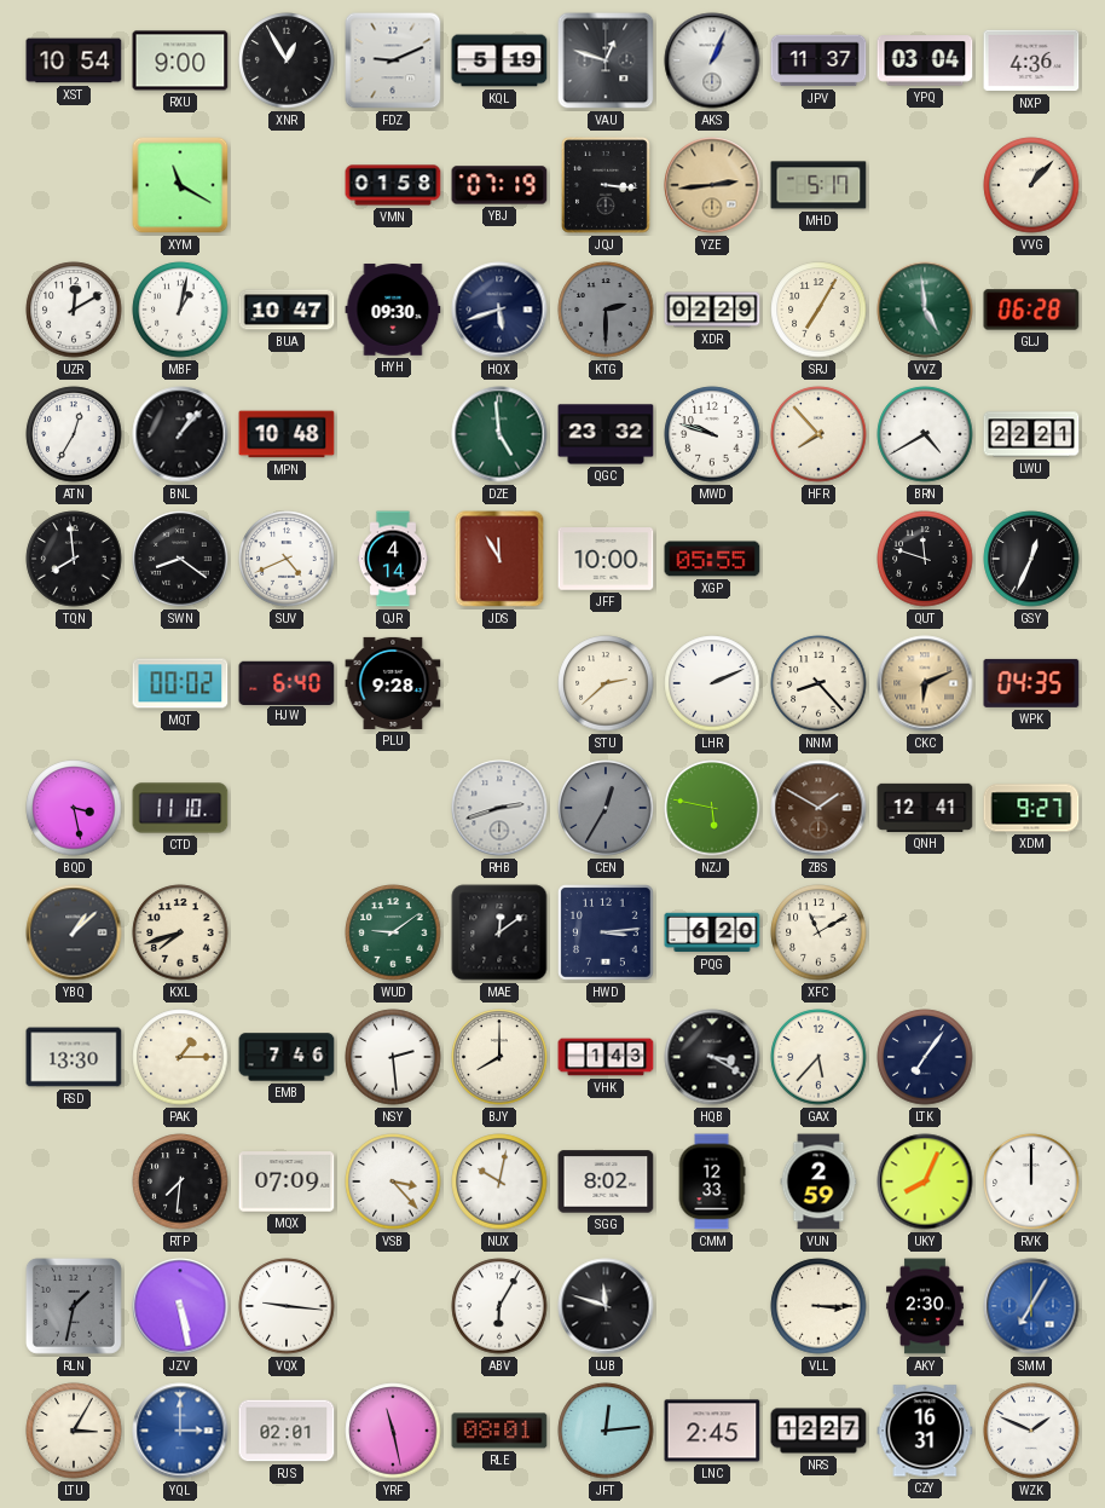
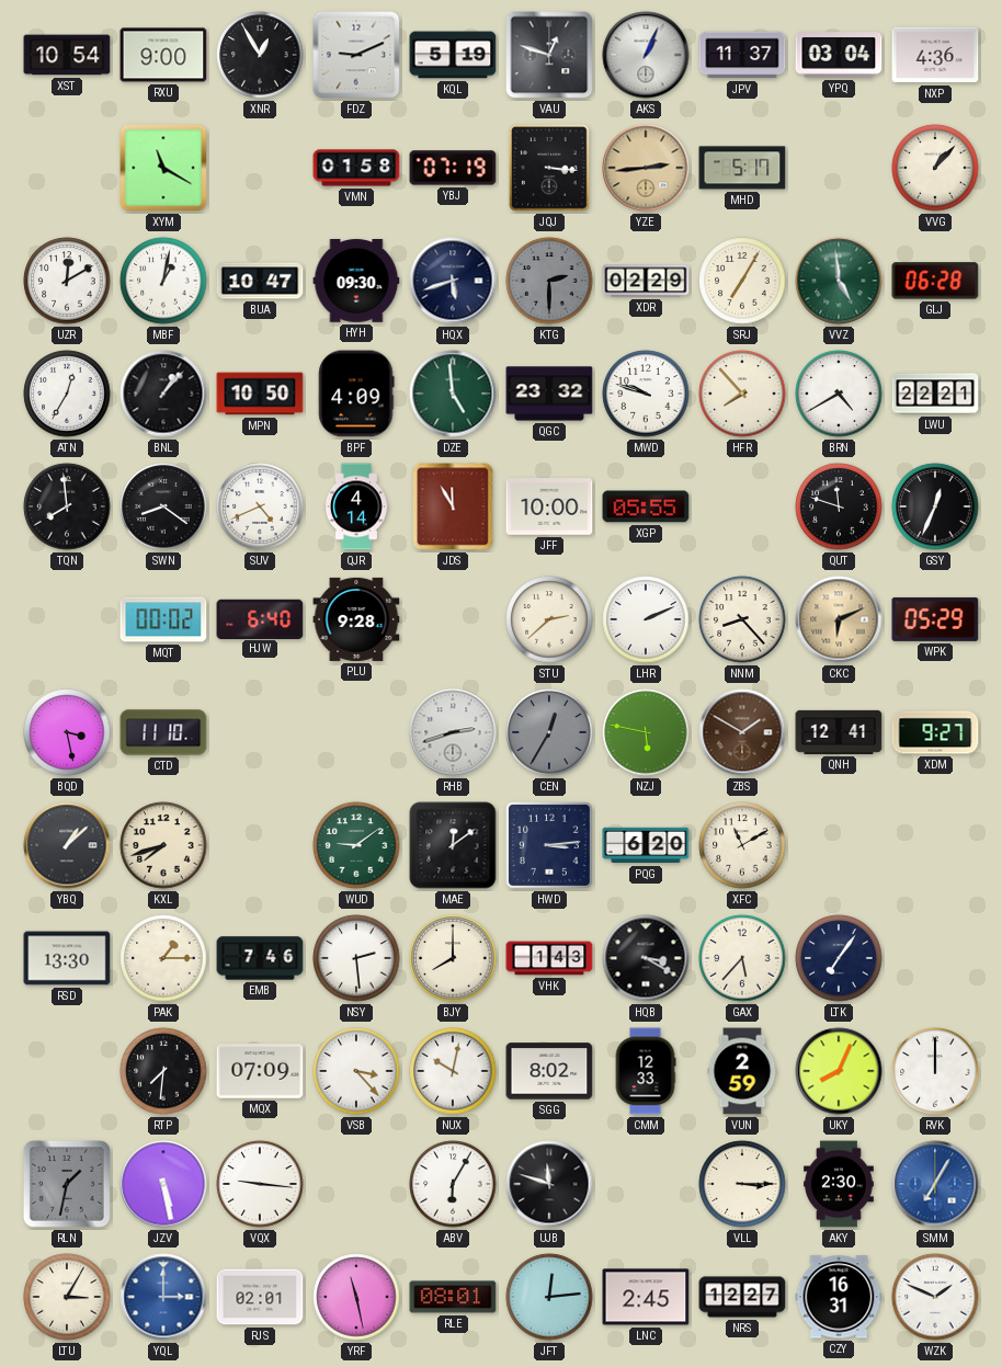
MPN: 10:48 -> 10:50 (260, 394)
BPF: none -> 4:09 (356, 394)
WPK: 04:35 -> 05:29 (935, 619)
